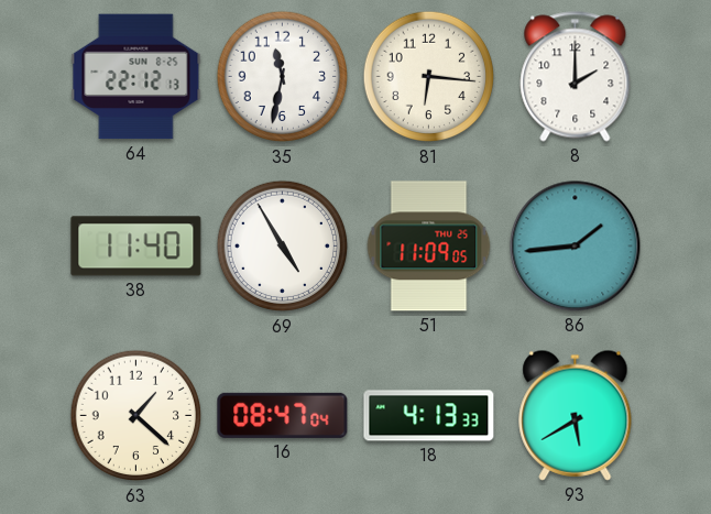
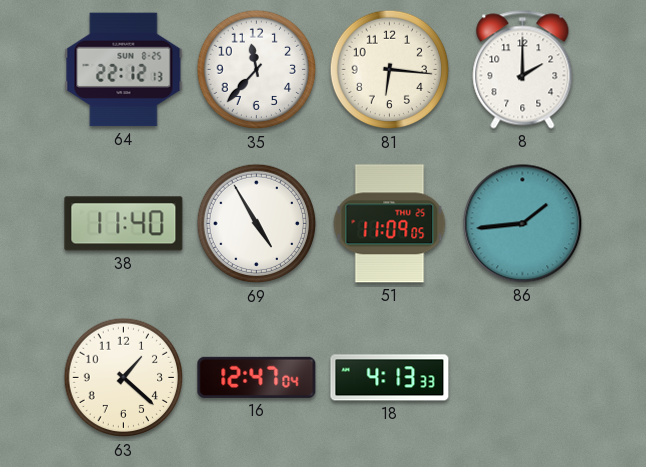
35: 11:32 -> 11:37 (257, 70)
16: 08:47 -> 12:47 (257, 377)
93: 5:40 -> none (576, 415)
